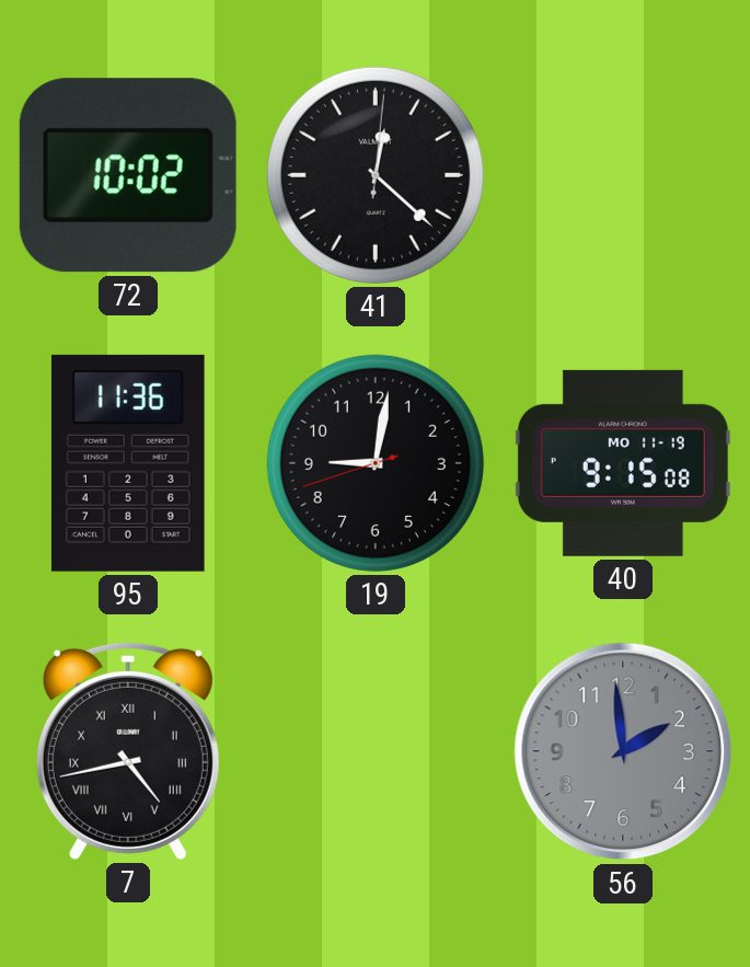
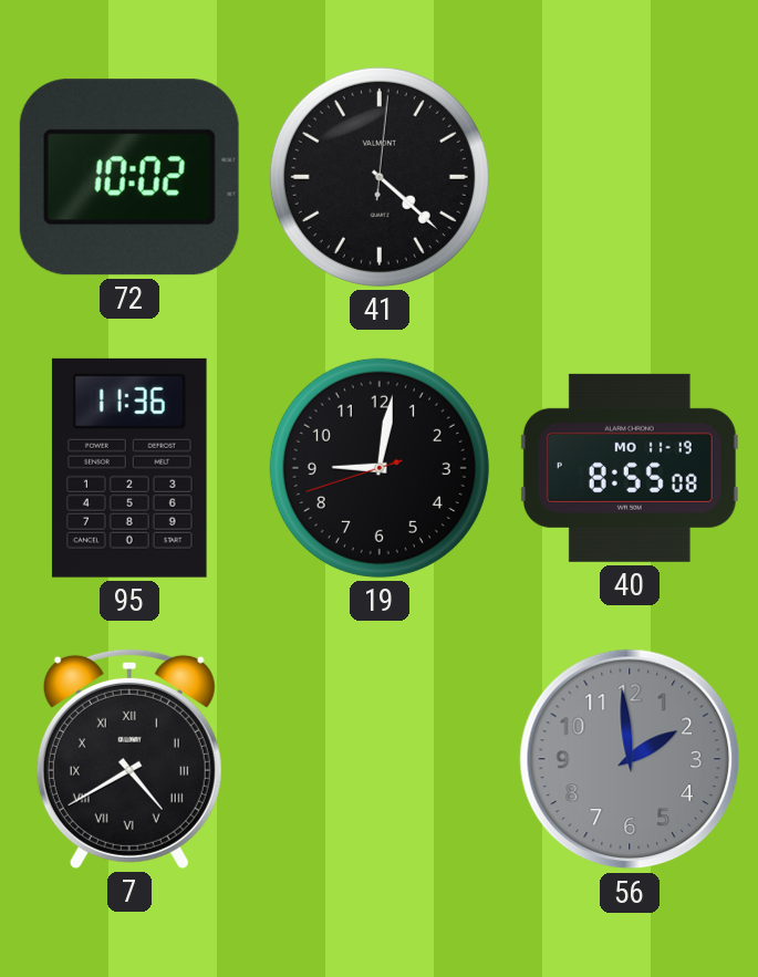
41: 12:22 -> 4:22 (380, 177)
40: 9:15 -> 8:55 (630, 468)
7: 4:43 -> 4:40 (129, 758)
